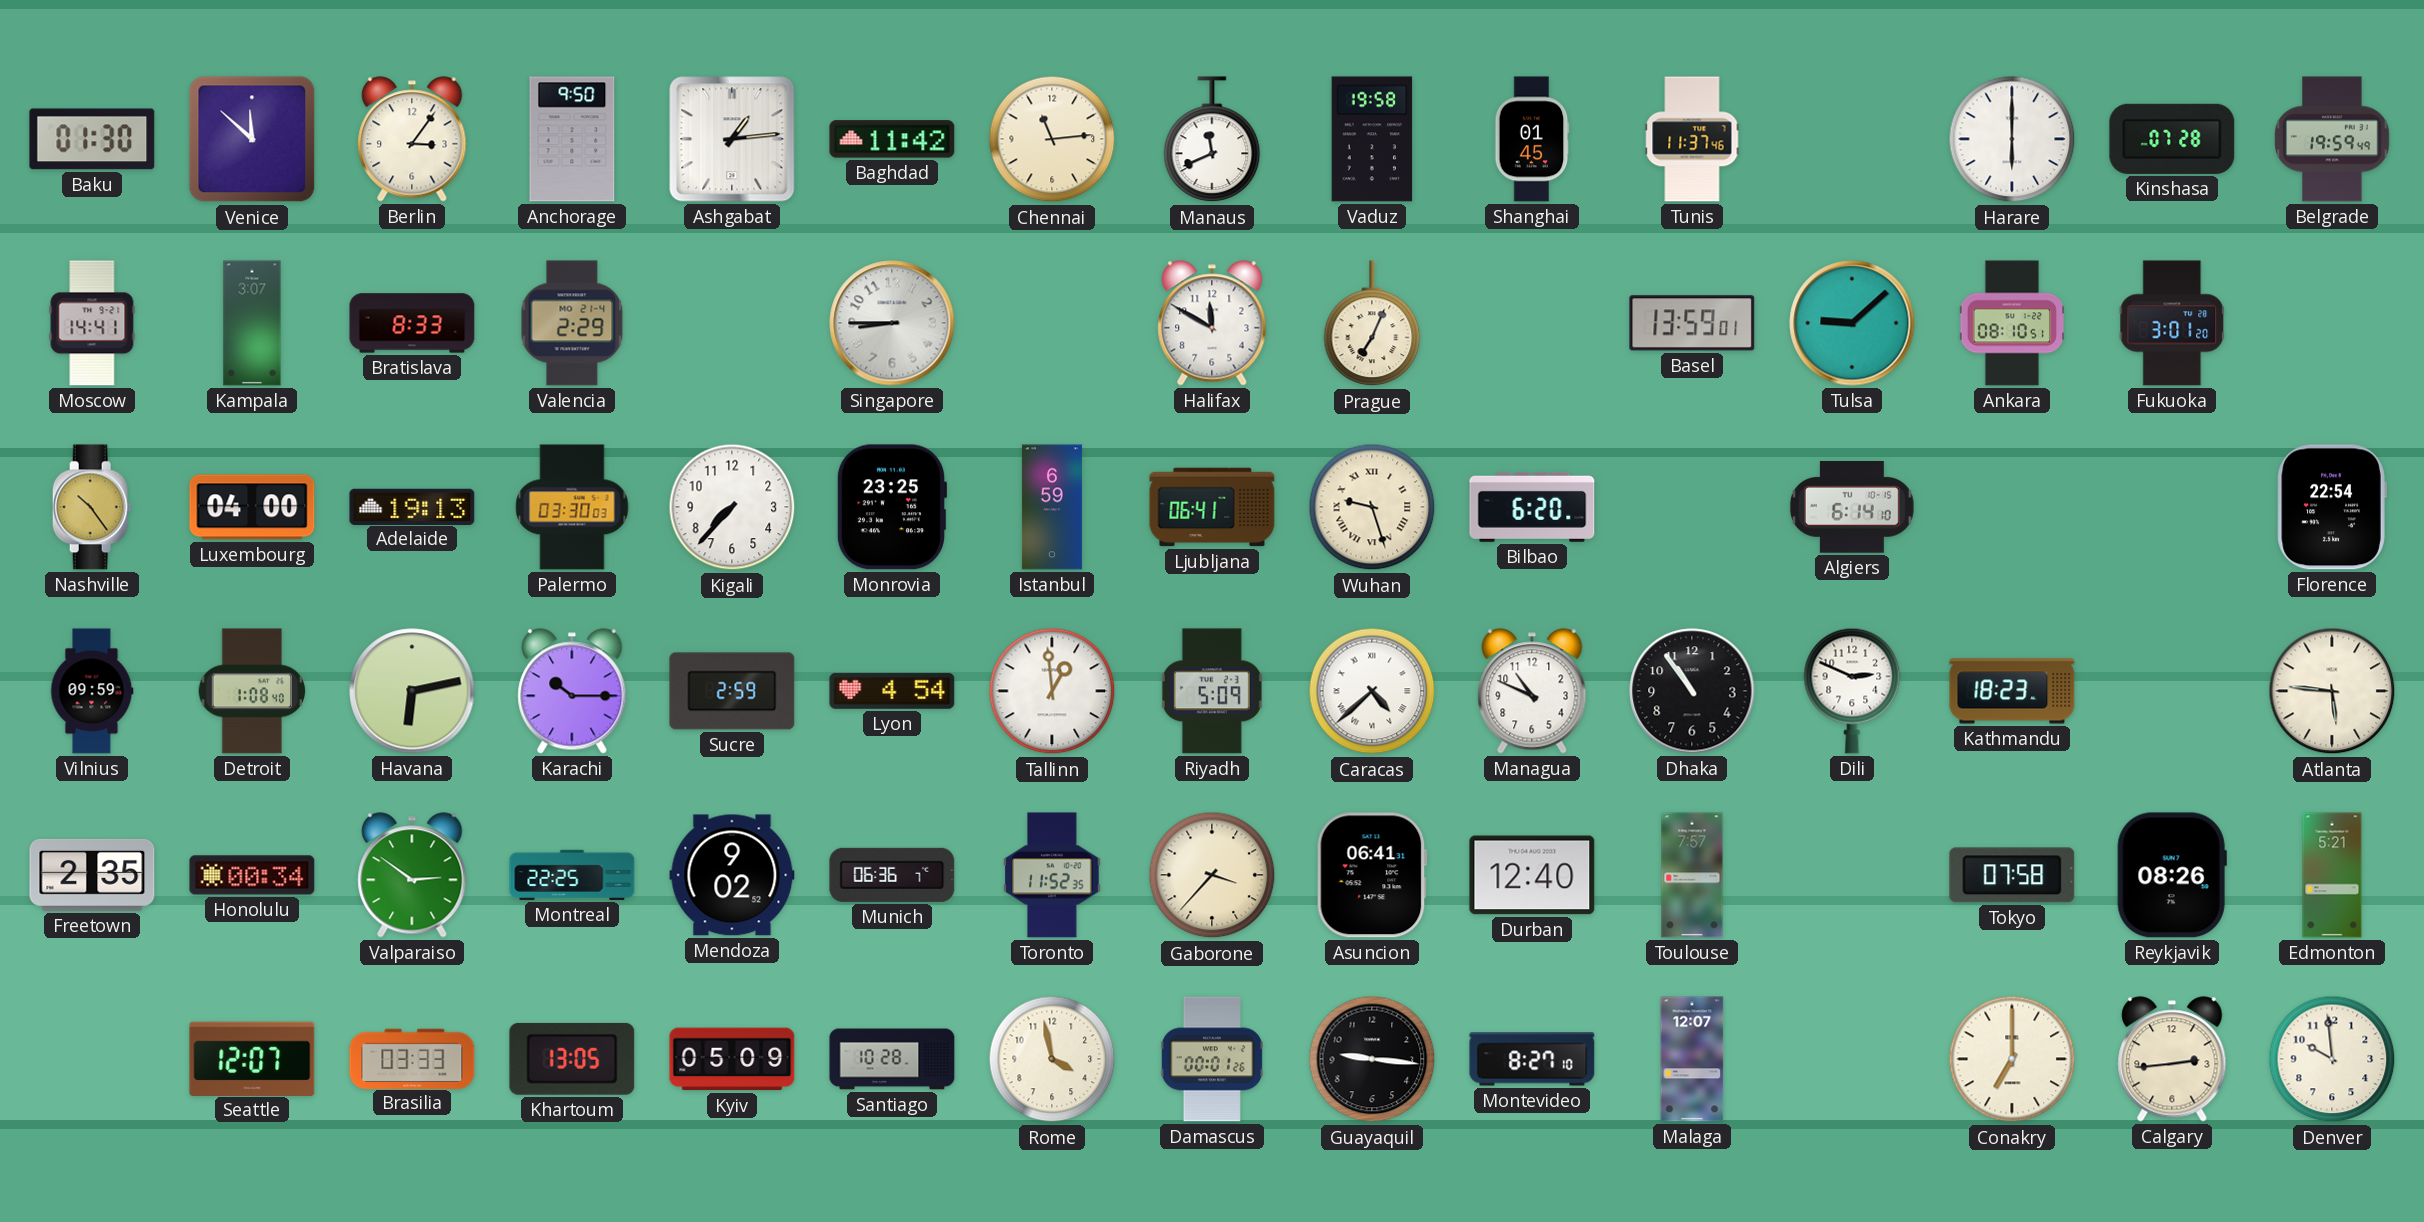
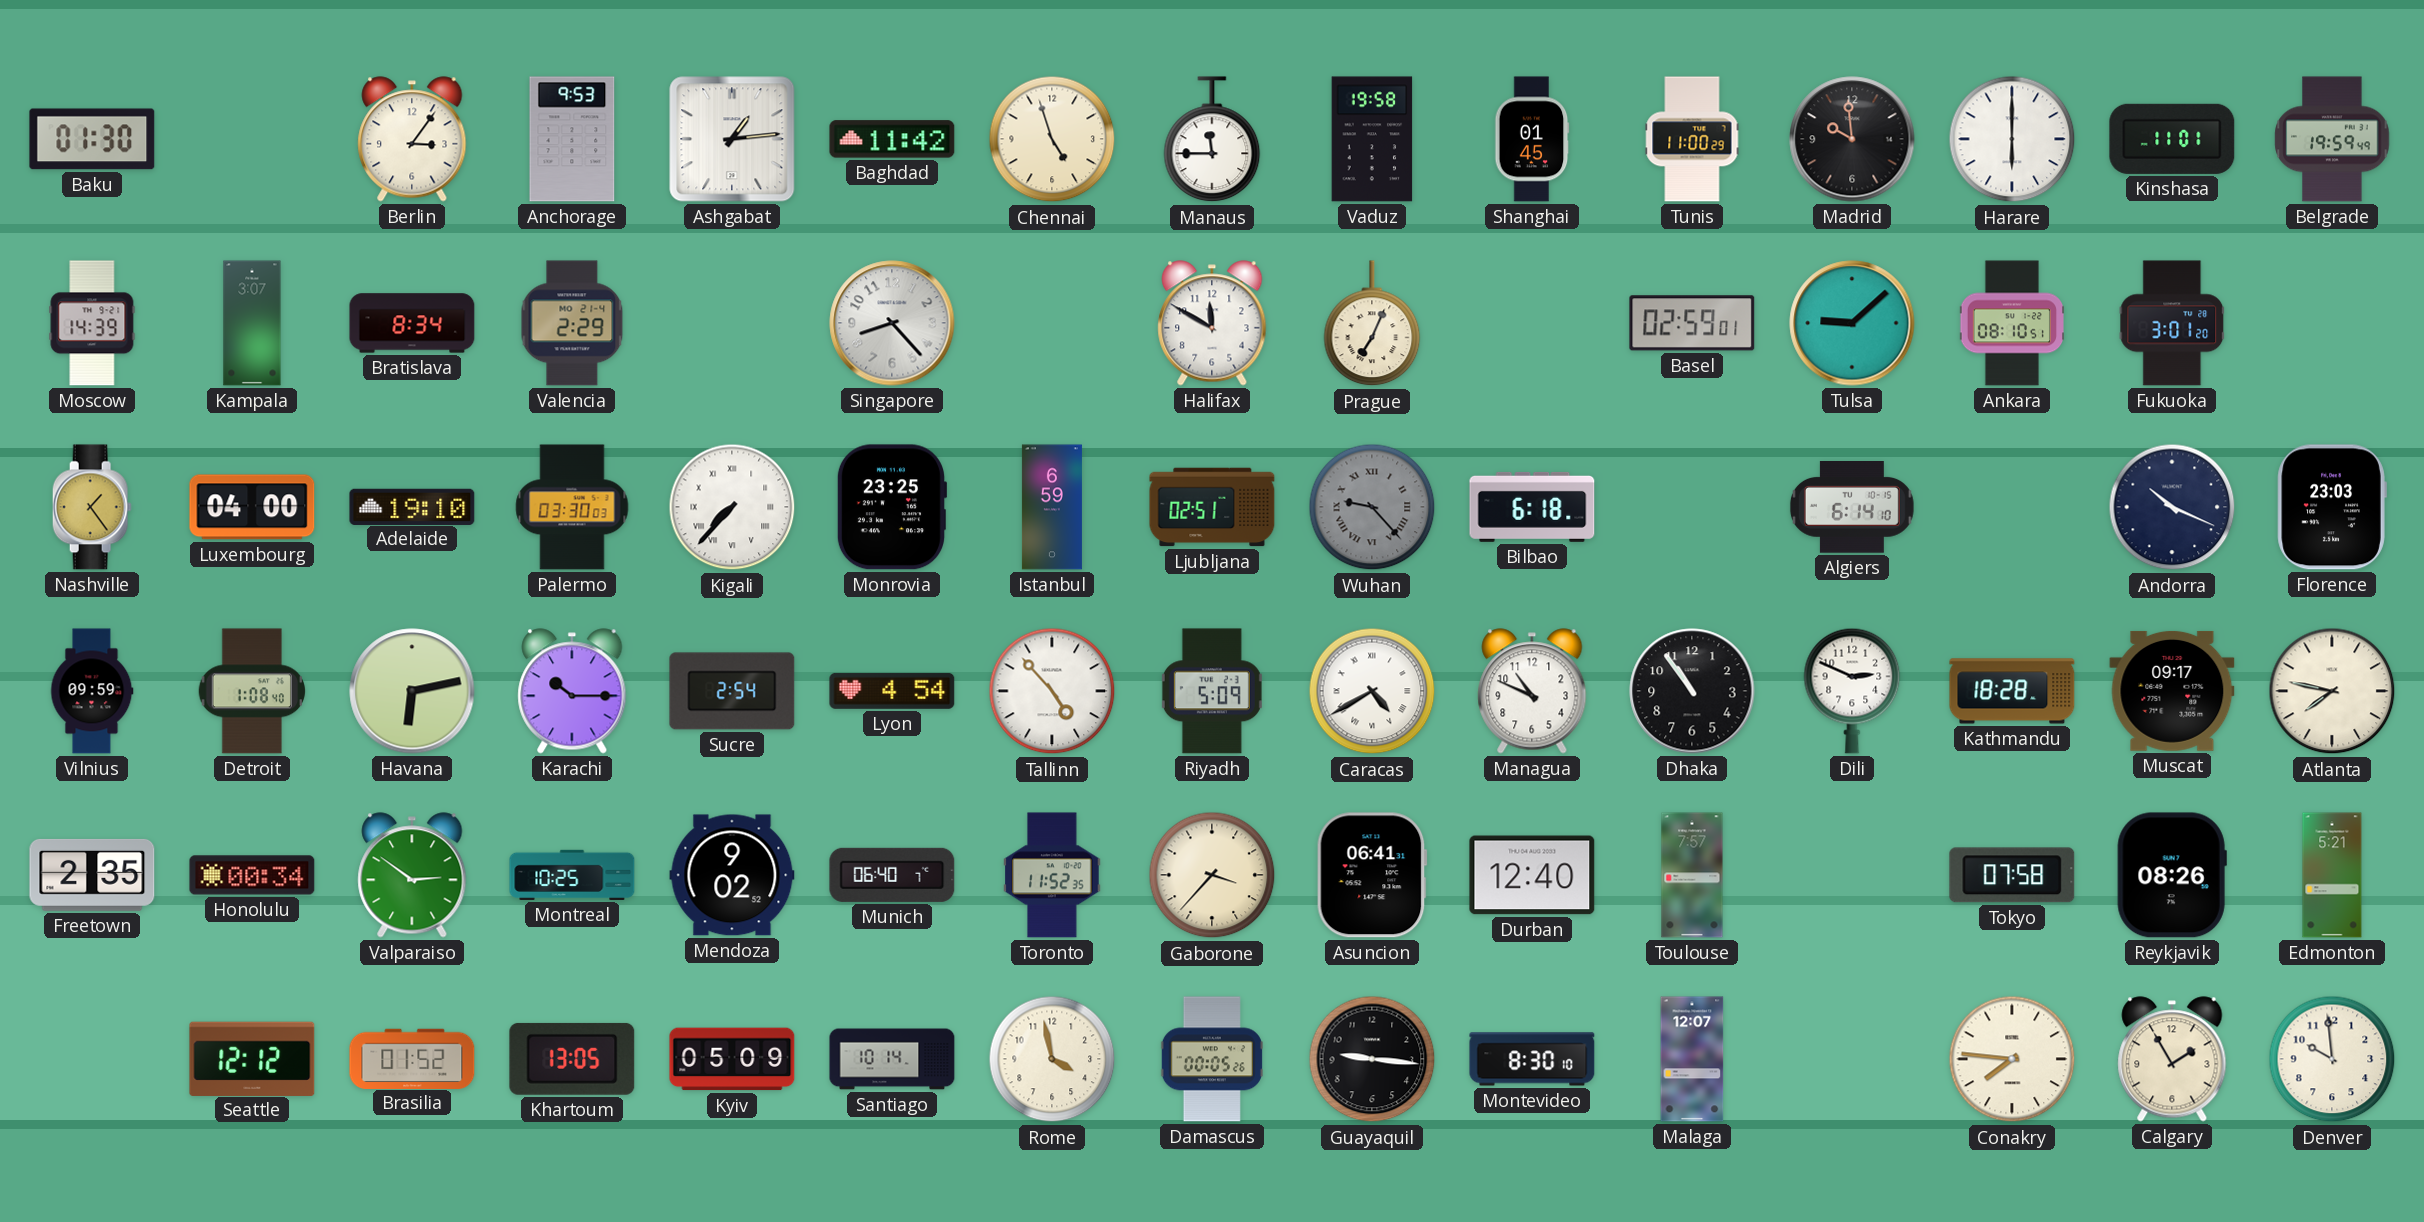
Venice: 11:52 -> none (252, 139)
Anchorage: 9:50 -> 9:53 (572, 139)
Chennai: 11:14 -> 4:57 (1052, 139)
Manaus: 11:41 -> 11:45 (1212, 140)
Tunis: 11:37 -> 11:00 (1692, 139)
Madrid: none -> 9:59 (1852, 139)
Kinshasa: 07:28 -> 11:01 (2172, 139)
Moscow: 14:41 -> 14:39 (92, 323)
Bratislava: 8:33 -> 8:34 (412, 323)
Singapore: 8:45 -> 8:23 (892, 323)
Basel: 13:59 -> 02:59 (1692, 323)
Nashville: 10:24 -> 1:24 (92, 507)
Adelaide: 19:13 -> 19:10 (412, 506)
Kigali numerals: Arabic -> Roman (732, 507)
Ljubljana: 06:41 -> 02:51 (1212, 507)
Wuhan: 9:27 -> 9:23 (1372, 507)
Wuhan dial: cream -> grey (1372, 507)
Bilbao: 6:20 -> 6:18 (1532, 507)
Andorra: none -> 10:19 (2172, 507)
Florence: 22:54 -> 23:03 (2332, 507)
Sucre: 2:59 -> 2:54 (732, 691)
Tallinn: 12:59 -> 4:53 (1052, 691)
Caracas: 4:38 -> 4:40 (1372, 691)
Kathmandu: 18:23 -> 18:28 (2012, 691)
Muscat: none -> 09:17 (2172, 691)
Atlanta: 5:46 -> 7:47 (2332, 691)
Montreal: 22:25 -> 10:25 (572, 875)
Munich: 06:36 -> 06:40 (892, 875)
Seattle: 12:07 -> 12:12 (252, 1058)
Brasilia: 03:33 -> 01:52 (412, 1058)
Santiago: 10:28 -> 10:14 (892, 1059)
Damascus: 00:01 -> 00:05 (1212, 1059)
Montevideo: 8:27 -> 8:30 (1532, 1059)
Conakry: 7:00 -> 7:46 (2012, 1059)
Calgary: 2:44 -> 1:55 (2172, 1059)
